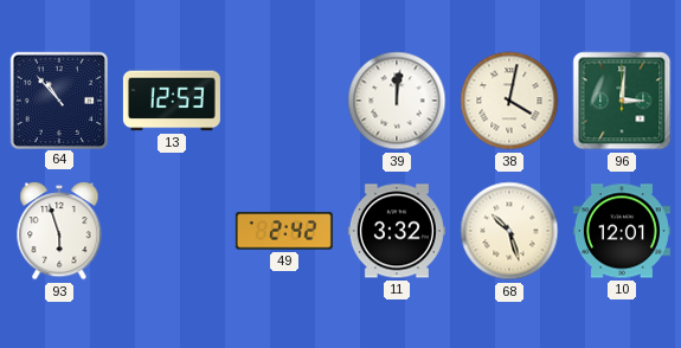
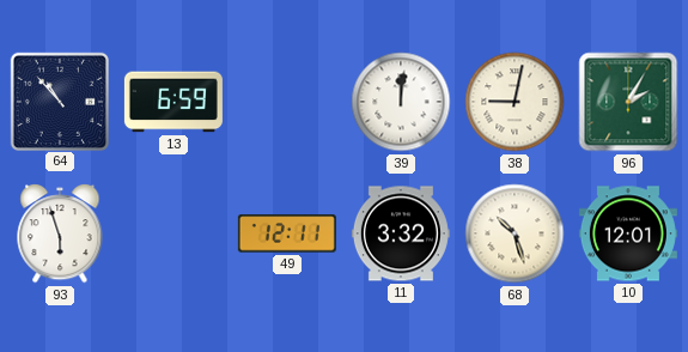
13: 12:53 -> 6:59 (173, 102)
38: 4:02 -> 9:02 (515, 102)
96: 3:01 -> 2:05 (628, 102)
49: 2:42 -> 12:11 (287, 233)
